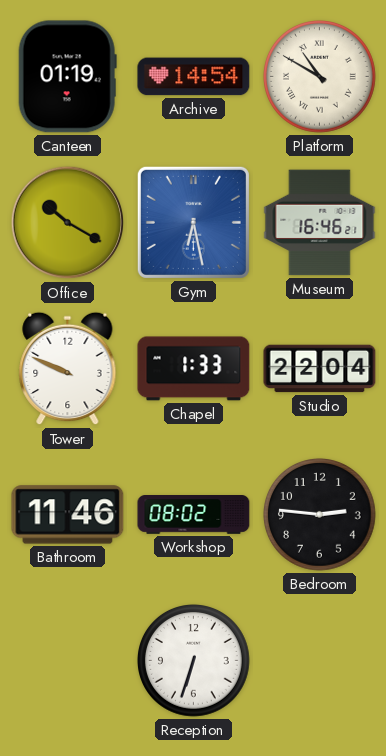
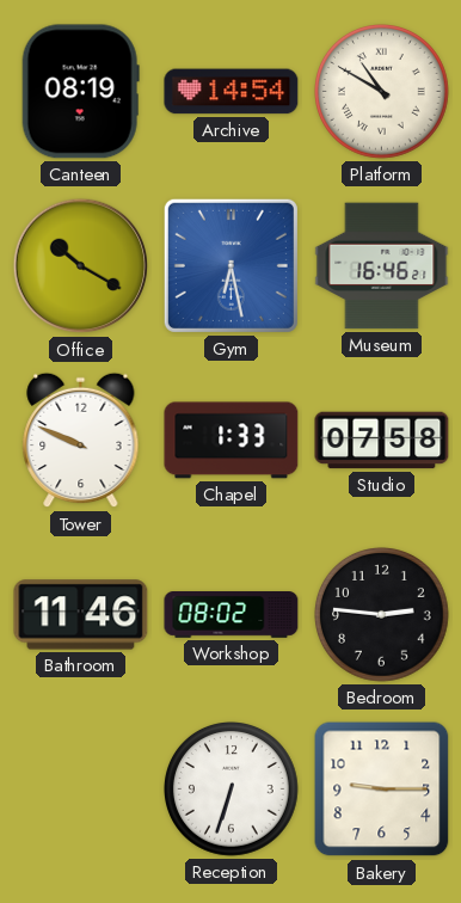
Canteen: 01:19 -> 08:19 (80, 92)
Studio: 22:04 -> 07:58 (382, 441)
Bakery: none -> 9:15 (382, 790)
